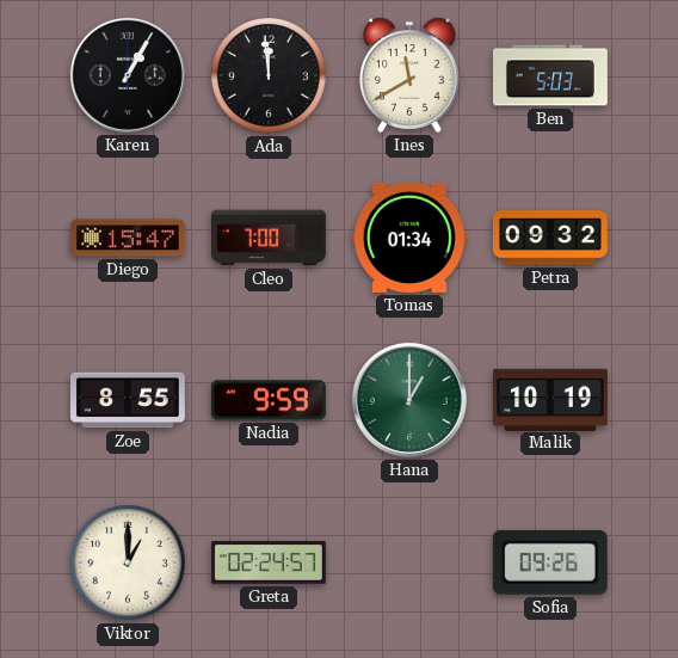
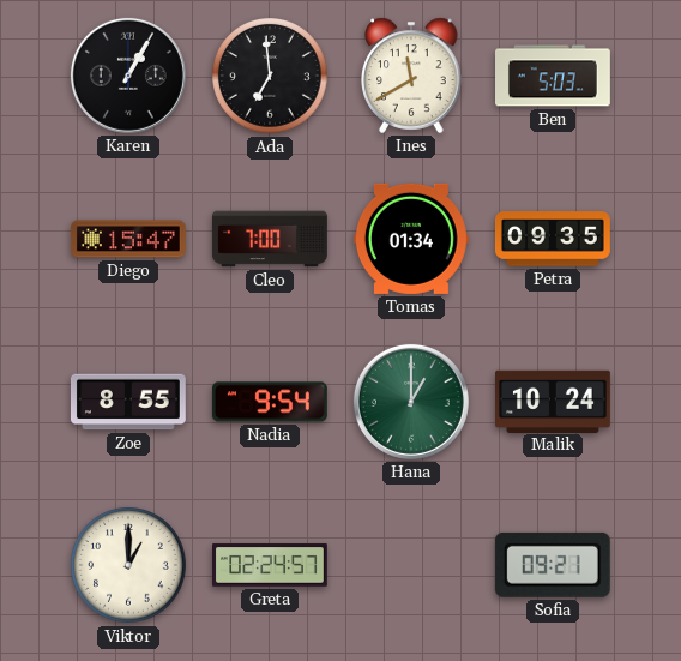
Ada: 11:59 -> 6:59 (271, 77)
Petra: 09:32 -> 09:35 (553, 239)
Nadia: 9:59 -> 9:54 (270, 402)
Malik: 10:19 -> 10:24 (554, 401)
Sofia: 09:26 -> 09:21 (553, 565)
